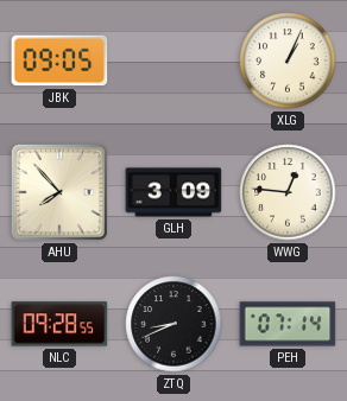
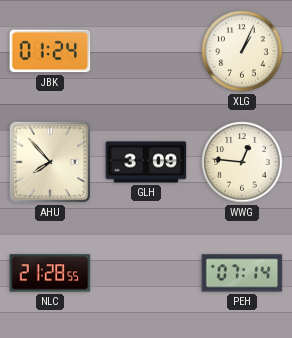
JBK: 09:05 -> 01:24 (50, 51)
NLC: 09:28 -> 21:28 (50, 273)
ZTQ: 8:41 -> none (173, 324)
